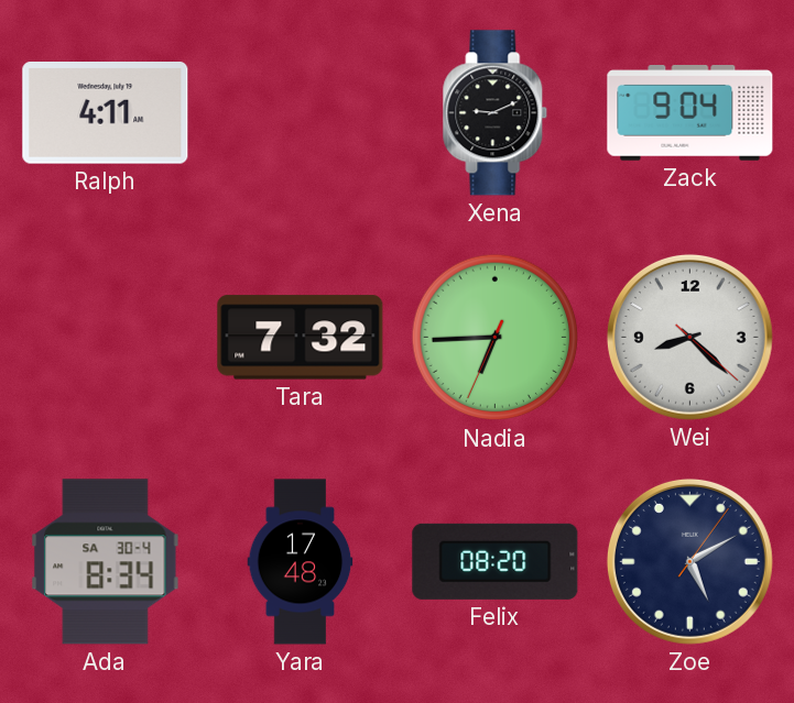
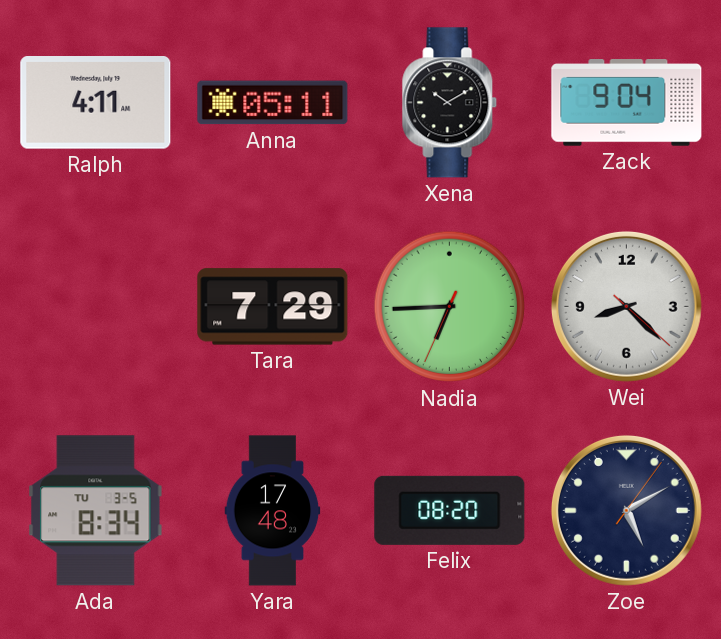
Anna: none -> 05:11 (273, 103)
Xena: 9:11 -> 10:10 (450, 103)
Tara: 7:32 -> 7:29 (273, 307)
Ada date: SA 30-4 -> TU 3-5 (96, 511)
